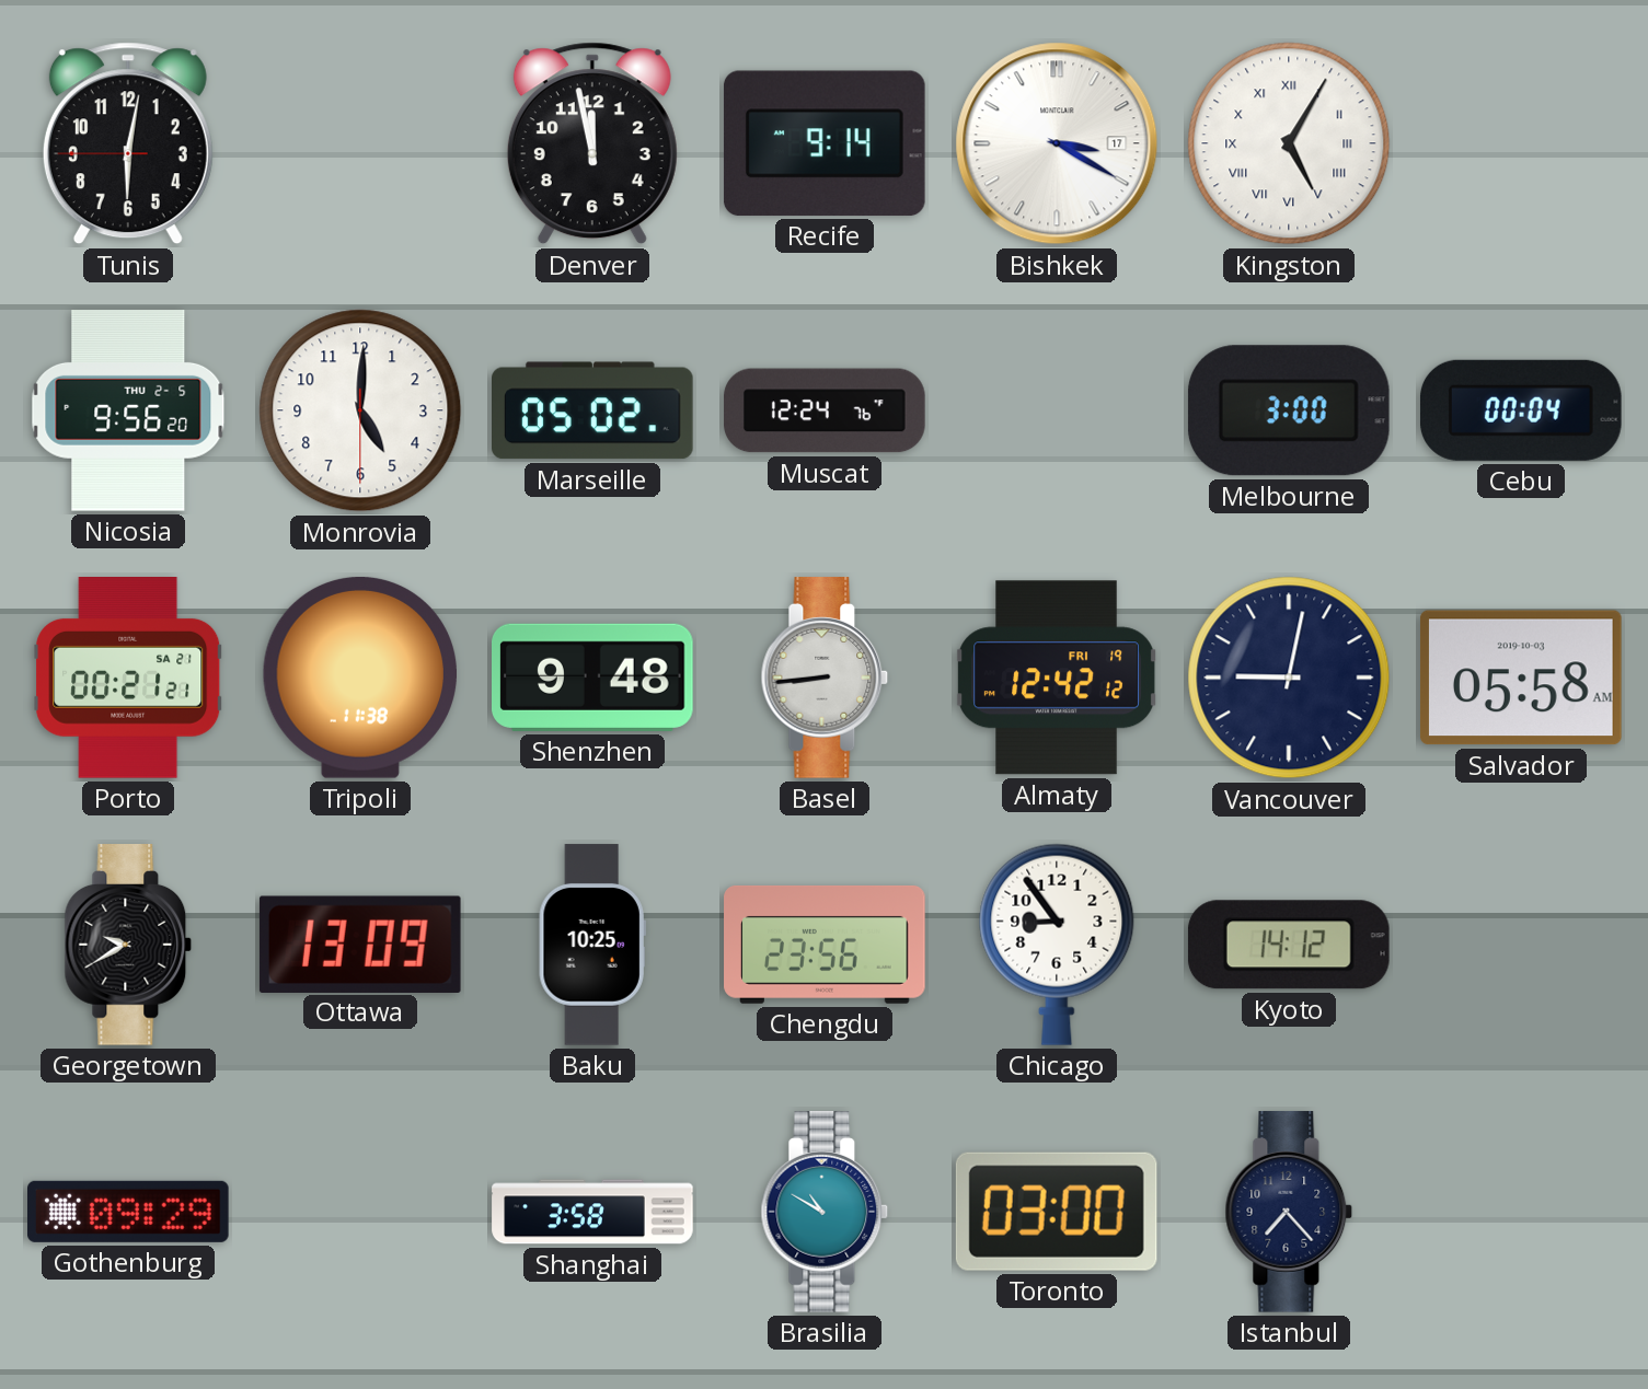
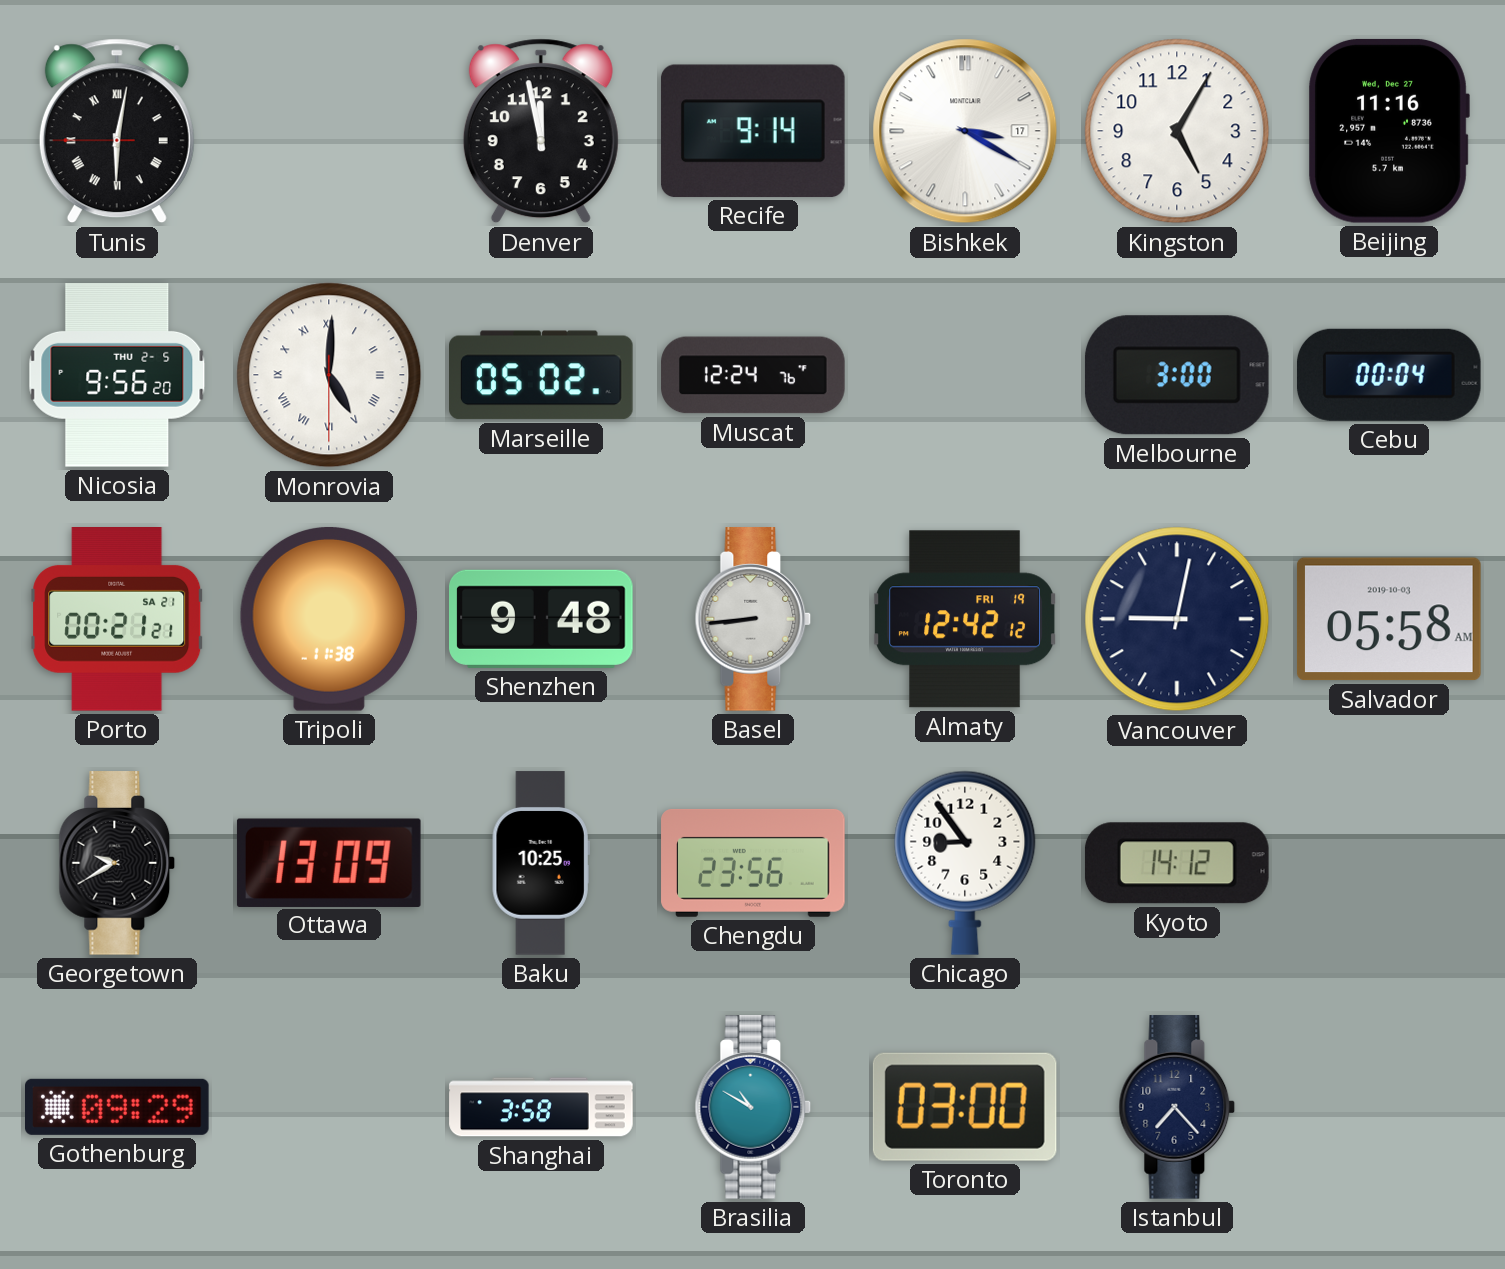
Tunis numerals: Arabic -> Roman (117, 131)
Kingston numerals: Roman -> Arabic (1177, 131)
Beijing: none -> 11:16 (1389, 131)
Monrovia numerals: Arabic -> Roman (329, 375)
